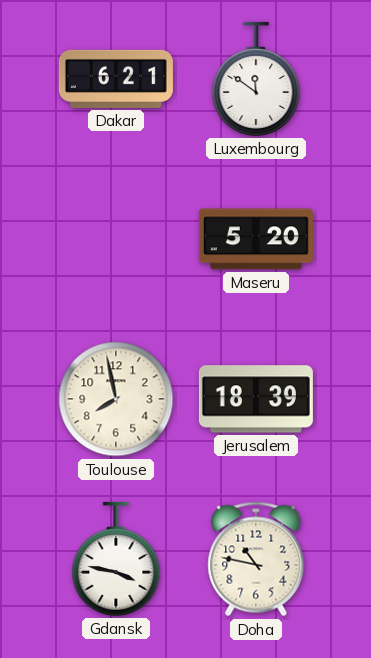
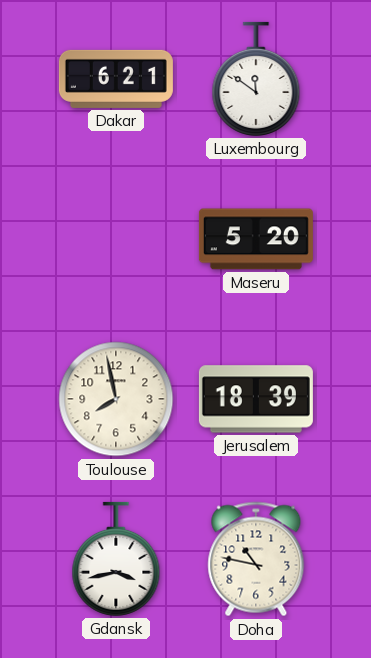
Gdansk: 3:47 -> 3:43 (116, 559)
